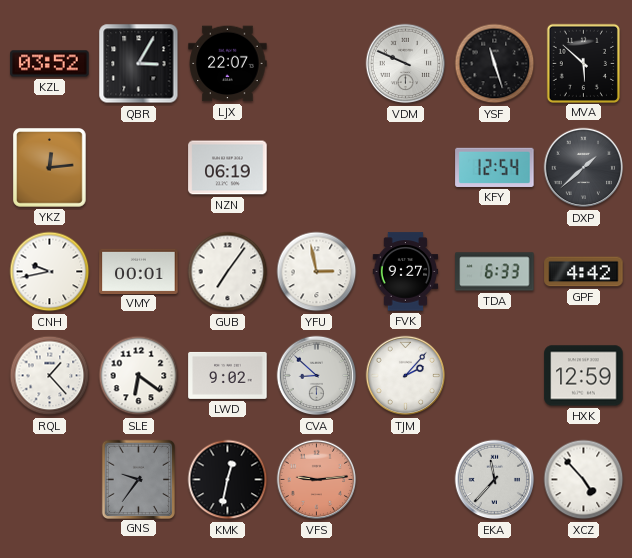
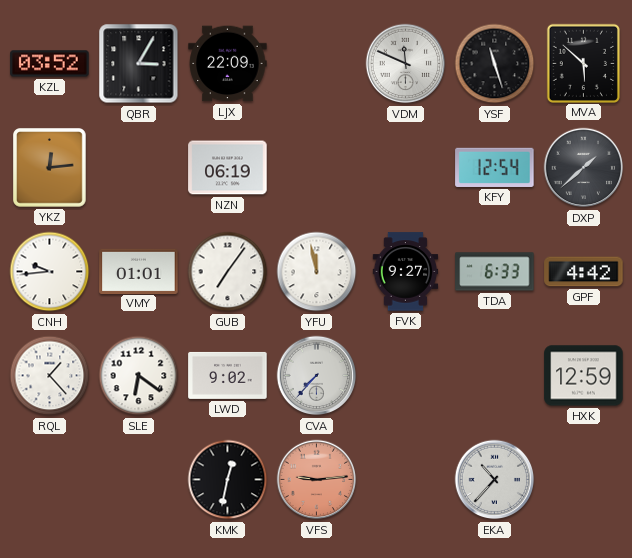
LJX: 22:07 -> 22:09 (228, 64)
VDM: 9:49 -> 11:49 (406, 64)
CNH: 9:43 -> 9:44 (50, 272)
VMY: 00:01 -> 01:01 (139, 271)
YFU: 2:58 -> 11:58 (317, 272)
CVA: 8:52 -> 7:37 (317, 376)
TJM: 2:07 -> none (406, 376)
GNS: 9:36 -> none (138, 479)
EKA: 11:37 -> 10:37 (495, 480)
XCZ: 4:53 -> none (584, 480)
